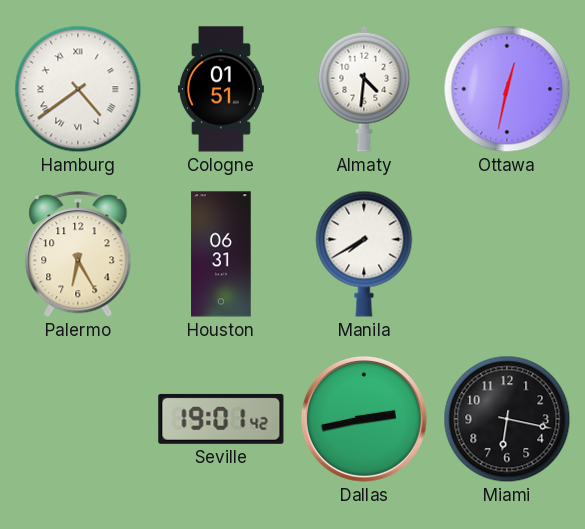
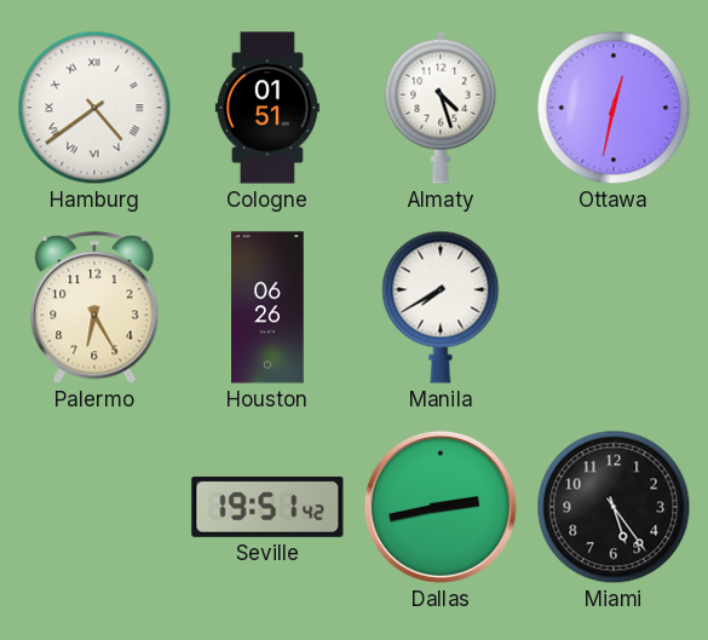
Almaty: 4:31 -> 4:27 (441, 108)
Houston: 06:31 -> 06:26 (267, 307)
Seville: 19:01 -> 19:51 (267, 507)
Miami: 6:17 -> 5:24 (614, 507)
